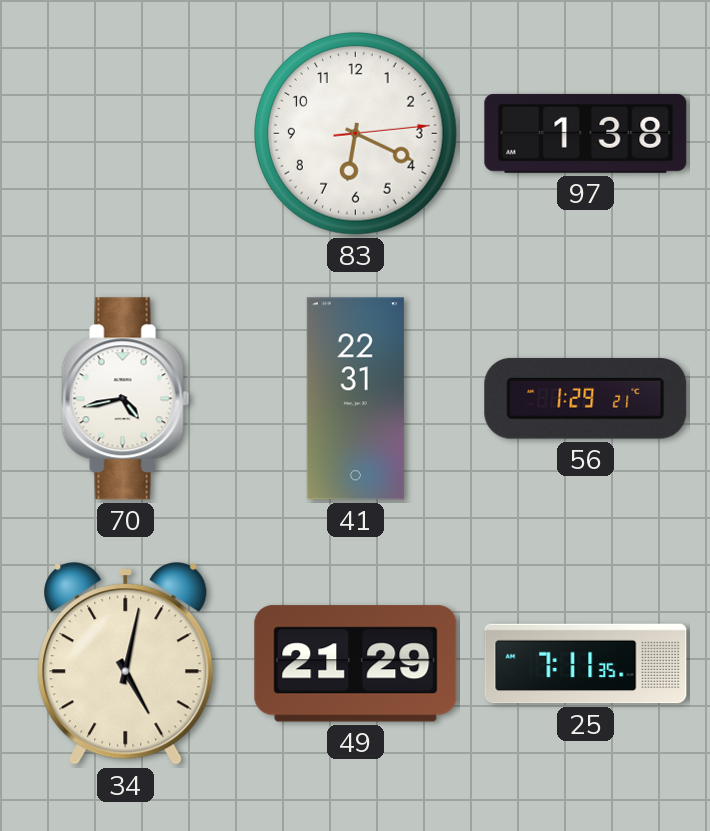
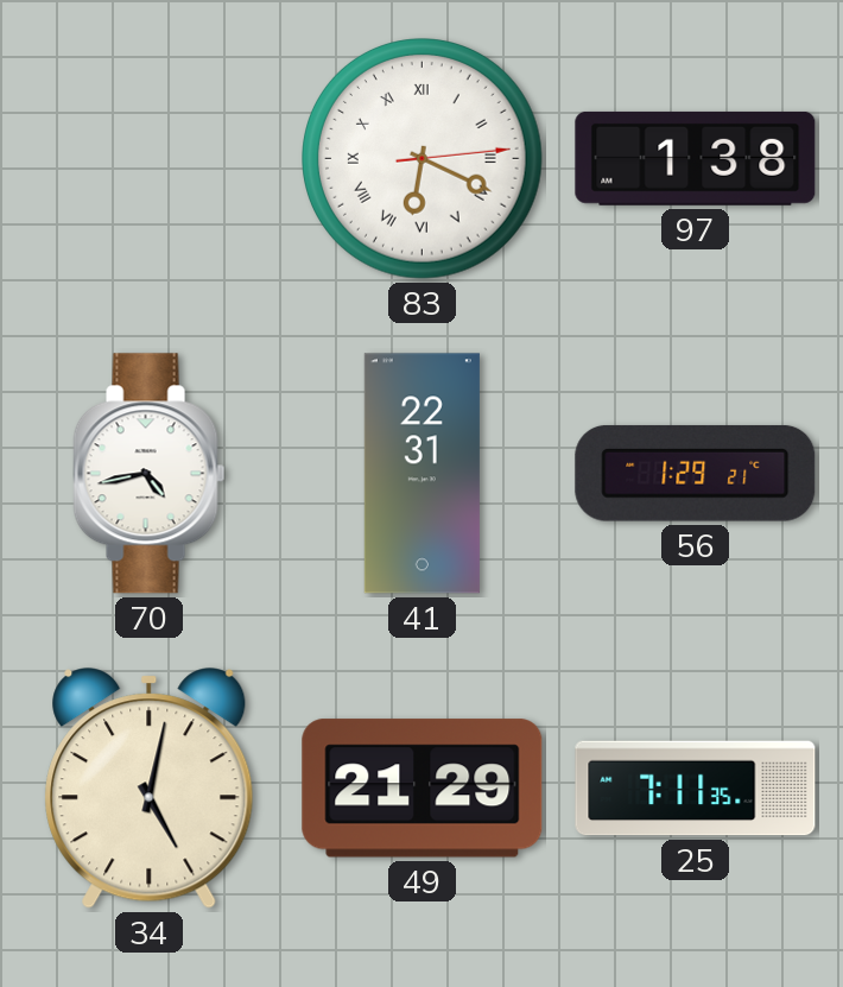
83 numerals: Arabic -> Roman (423, 159)
